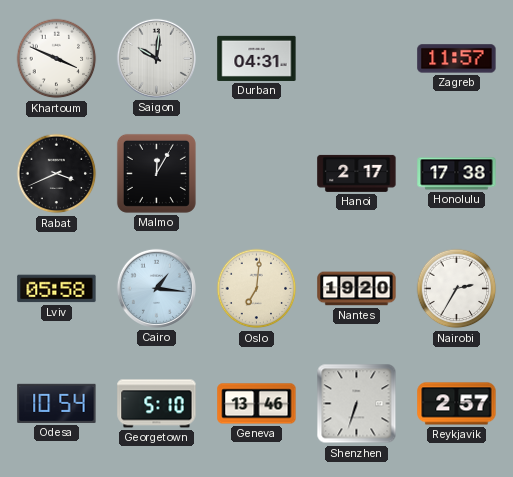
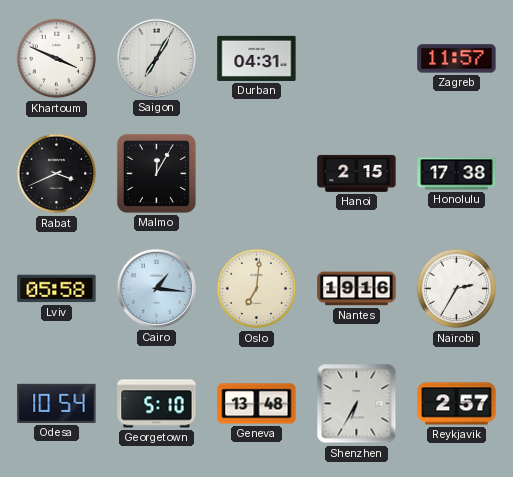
Saigon: 10:01 -> 7:05 (156, 58)
Hanoi: 2:17 -> 2:15 (357, 173)
Nantes: 19:20 -> 19:16 (357, 289)
Geneva: 13:46 -> 13:48 (257, 404)
Shenzhen: 6:33 -> 6:35 (357, 404)
